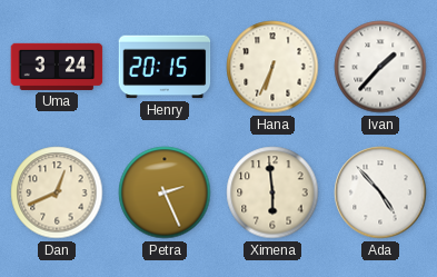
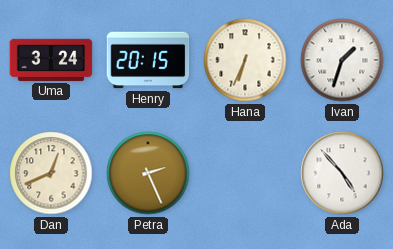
Ivan: 1:37 -> 1:33 (342, 60)
Ximena: 5:59 -> none (272, 192)
